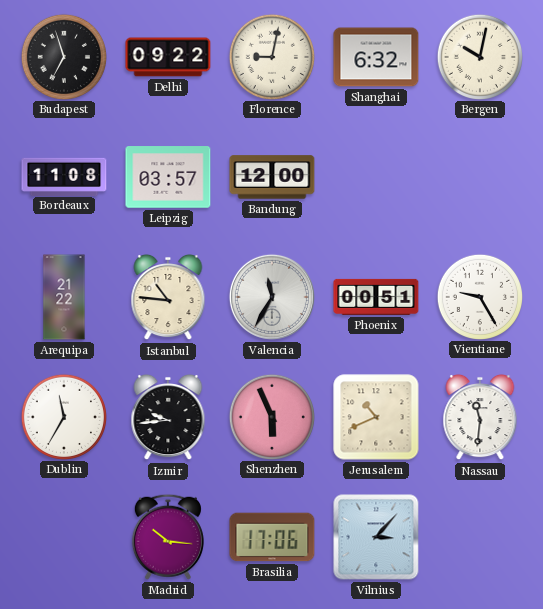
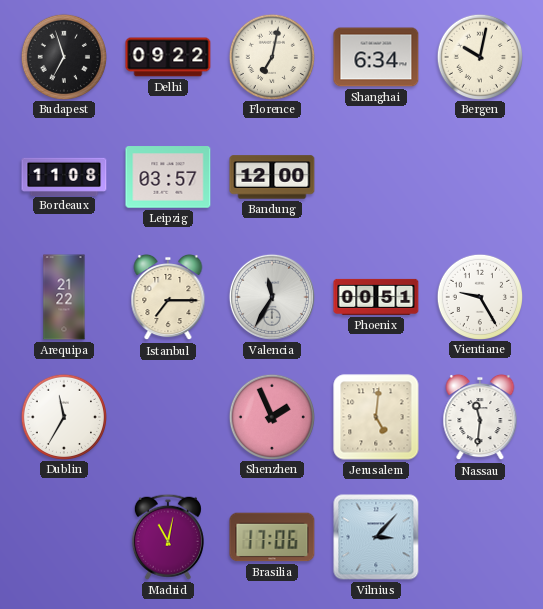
Florence: 9:02 -> 7:02 (271, 56)
Shanghai: 6:32 -> 6:34 (376, 57)
Istanbul: 10:46 -> 7:15 (168, 297)
Izmir: 9:44 -> none (168, 417)
Shenzhen: 5:56 -> 1:56 (271, 416)
Jerusalem: 10:41 -> 5:01 (376, 417)
Madrid: 10:16 -> 11:02 (168, 537)
